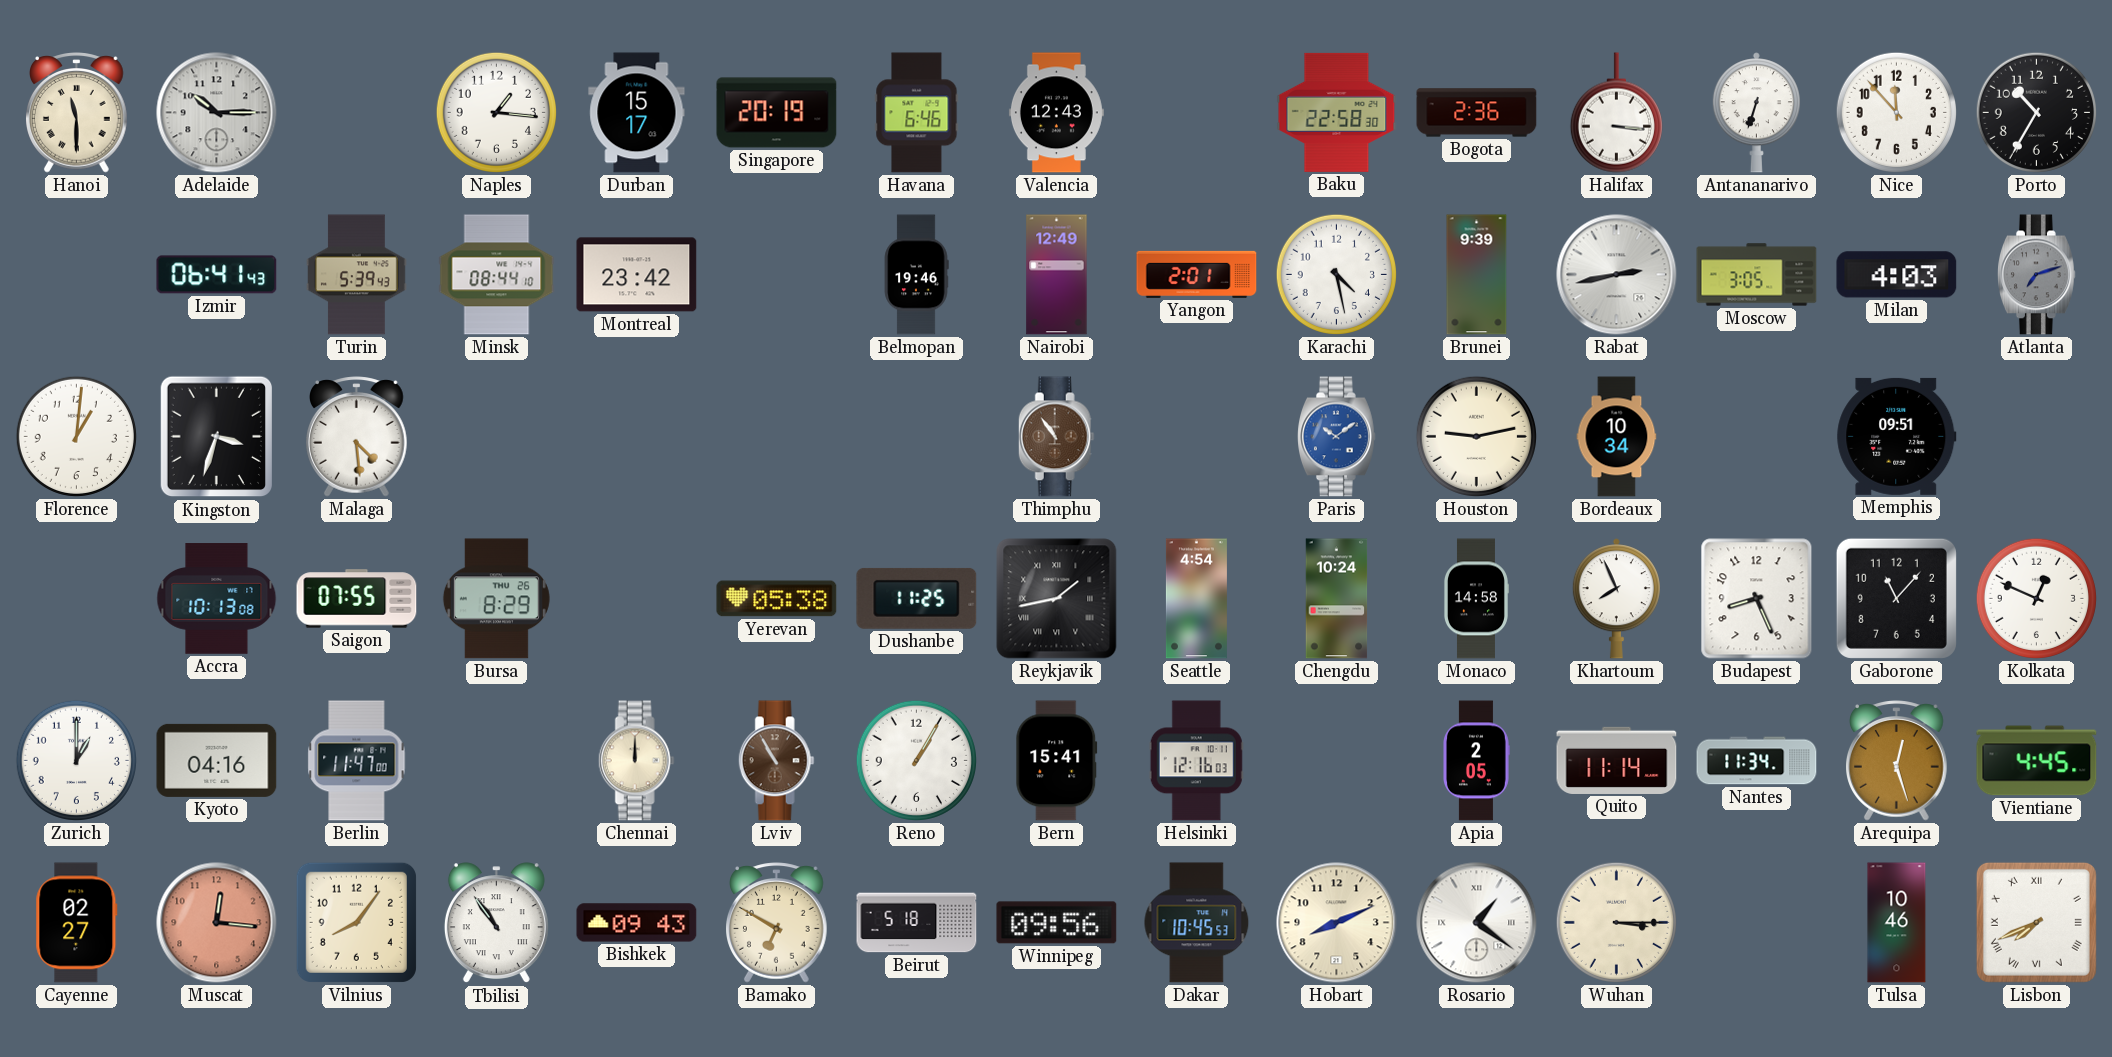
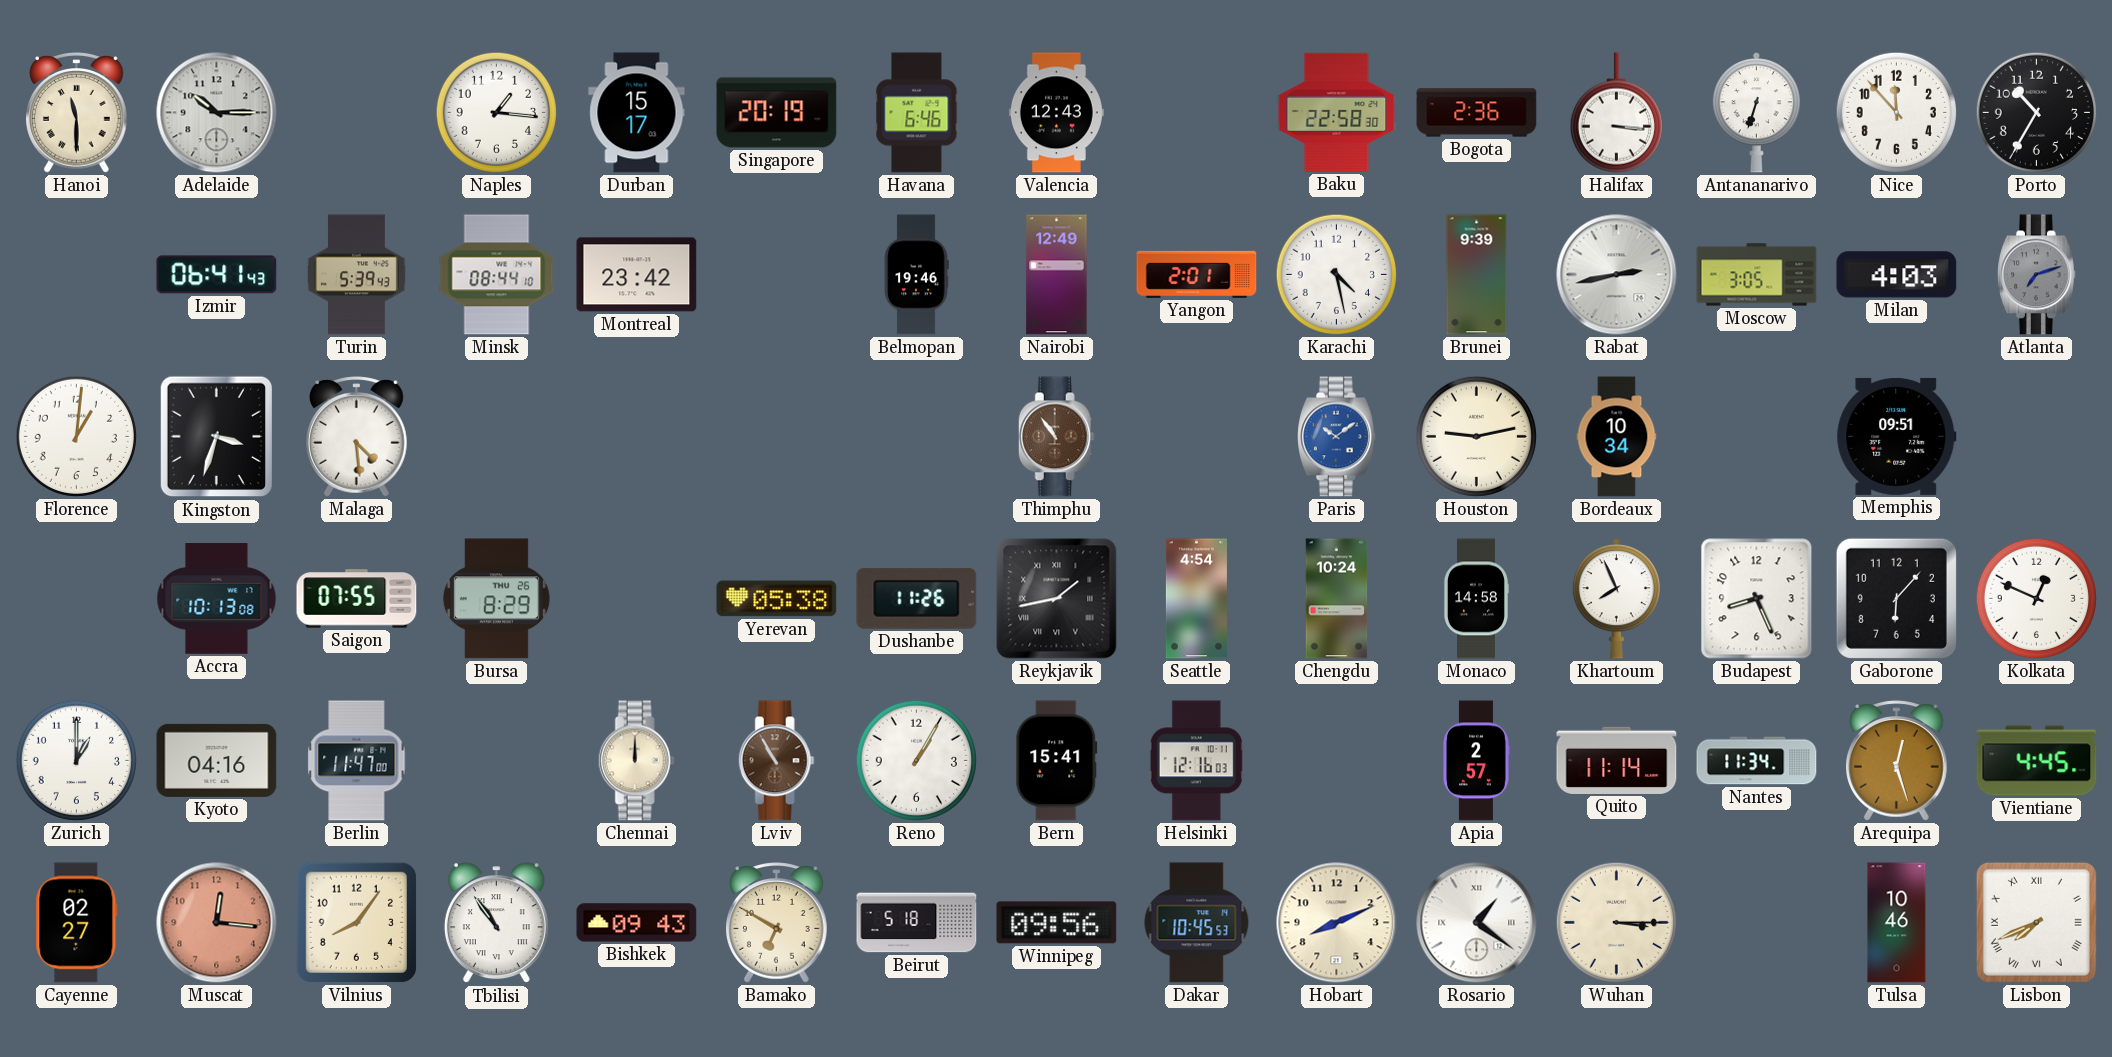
Dushanbe: 11:25 -> 11:26 (917, 598)
Gaborone: 11:07 -> 6:07 (1896, 598)
Apia: 2:05 -> 2:57 (1477, 761)
